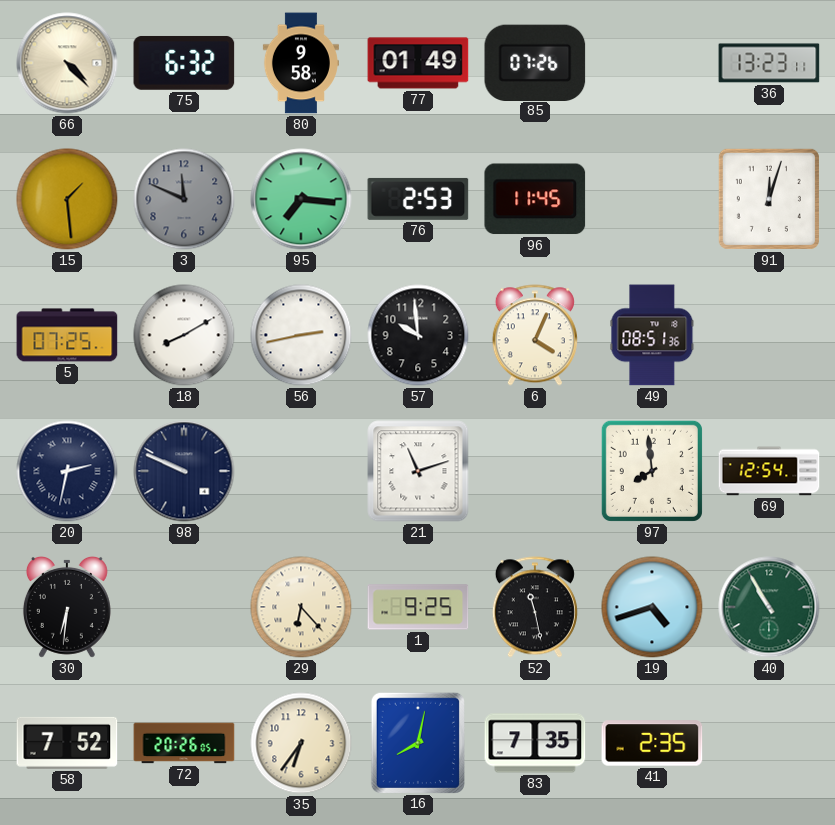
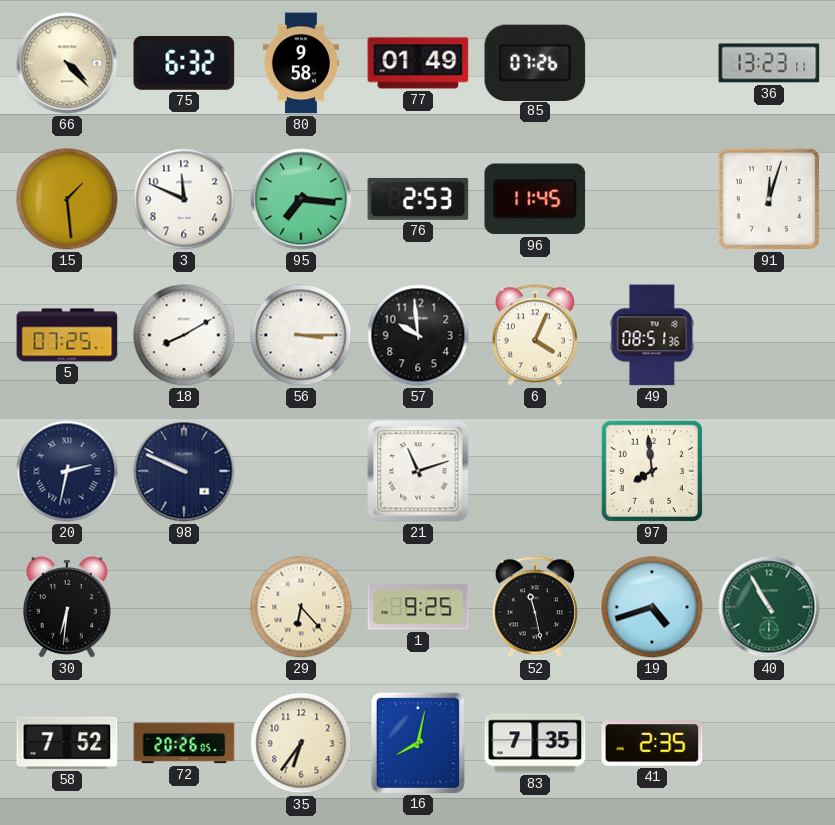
3 dial: grey -> white (184, 199)
56: 2:43 -> 3:15 (301, 335)
69: 12:54 -> none (769, 471)
